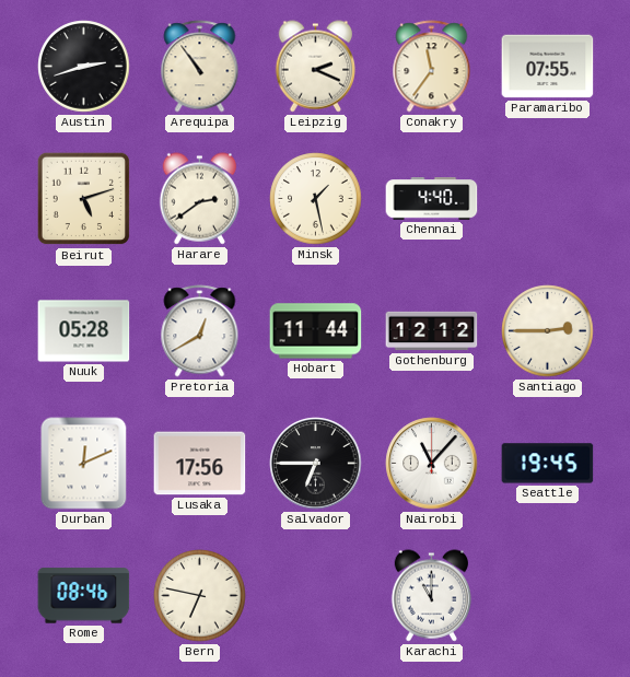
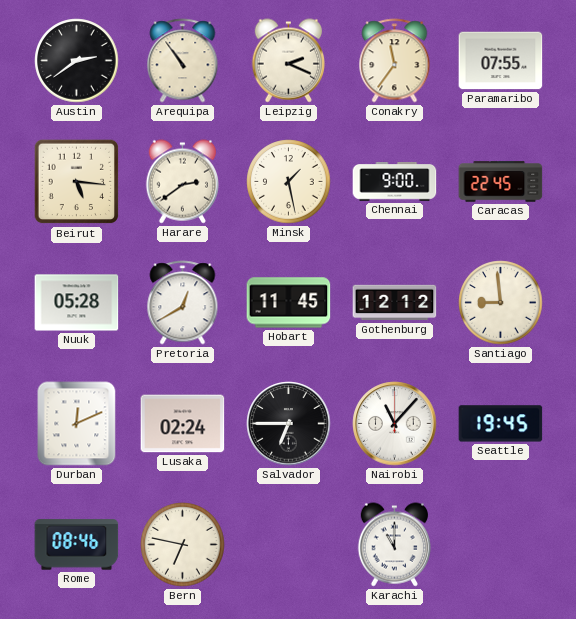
Austin: 2:42 -> 2:39 (77, 61)
Beirut: 5:12 -> 5:16 (77, 182)
Chennai: 4:40 -> 9:00 (395, 182)
Caracas: none -> 22:45 (501, 182)
Hobart: 11:44 -> 11:45 (289, 303)
Santiago: 2:45 -> 8:59 (501, 303)
Lusaka: 17:56 -> 02:24 (183, 424)
